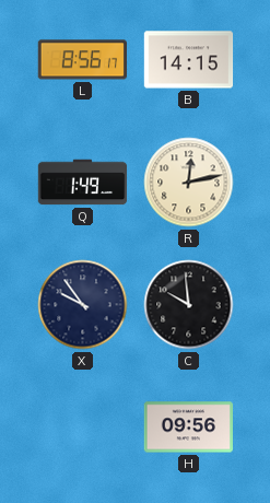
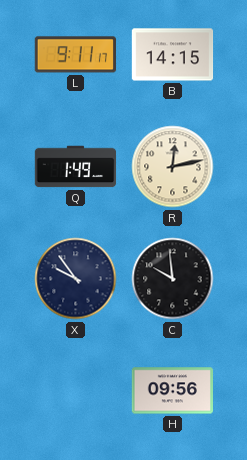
L: 8:56 -> 9:11 (75, 55)
